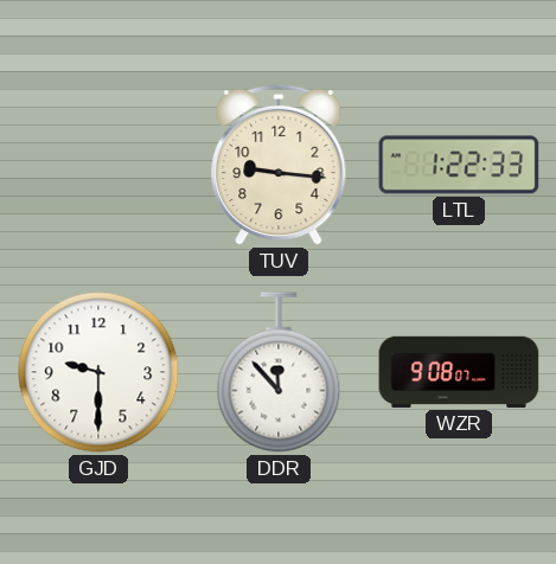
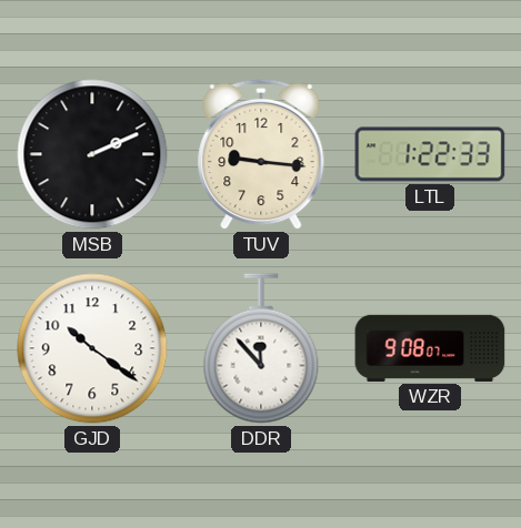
MSB: none -> 2:11 (92, 154)
GJD: 9:30 -> 10:21 (92, 348)
